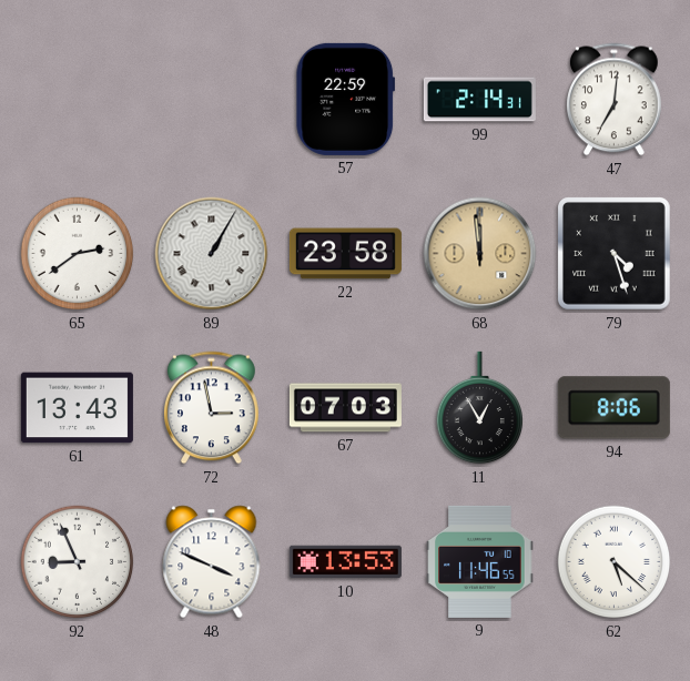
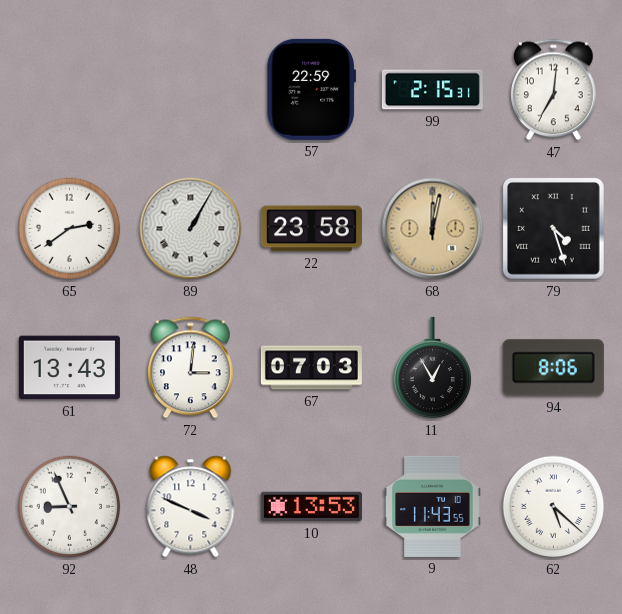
99: 2:14 -> 2:15 (432, 90)
68: 11:59 -> 12:02 (433, 229)
72: 2:58 -> 3:01 (191, 368)
9: 11:46 -> 11:43 (433, 506)
